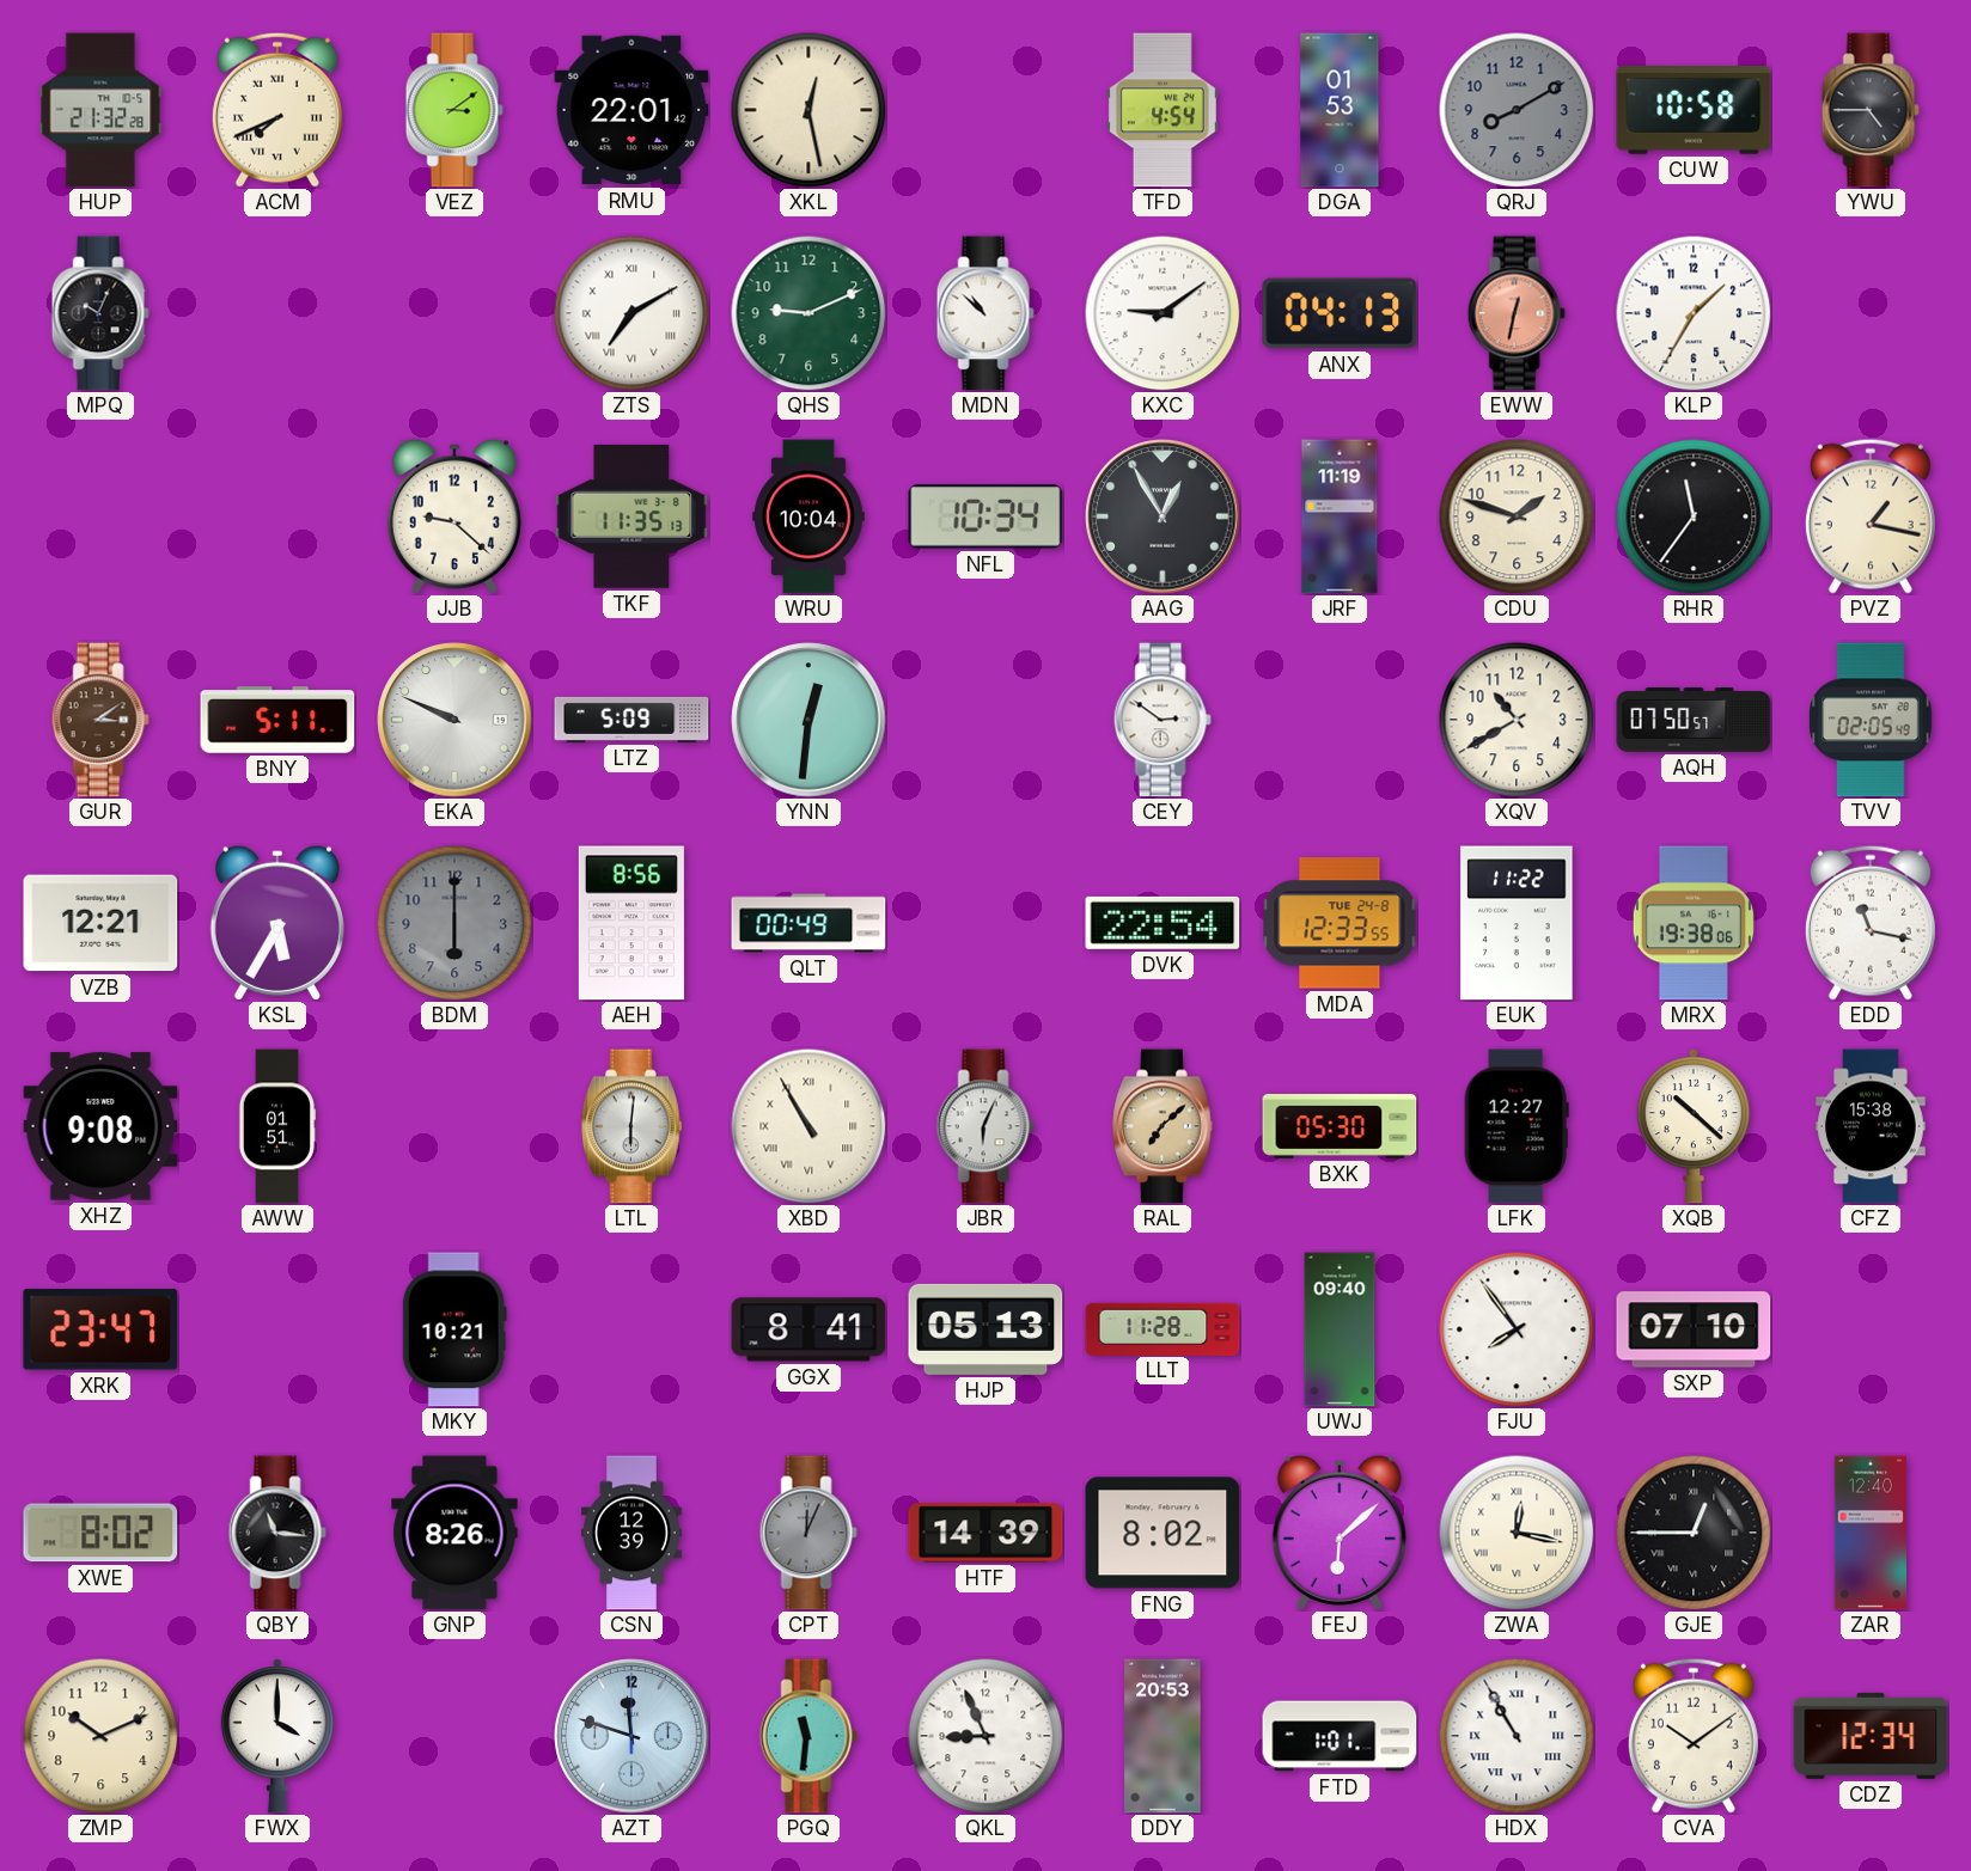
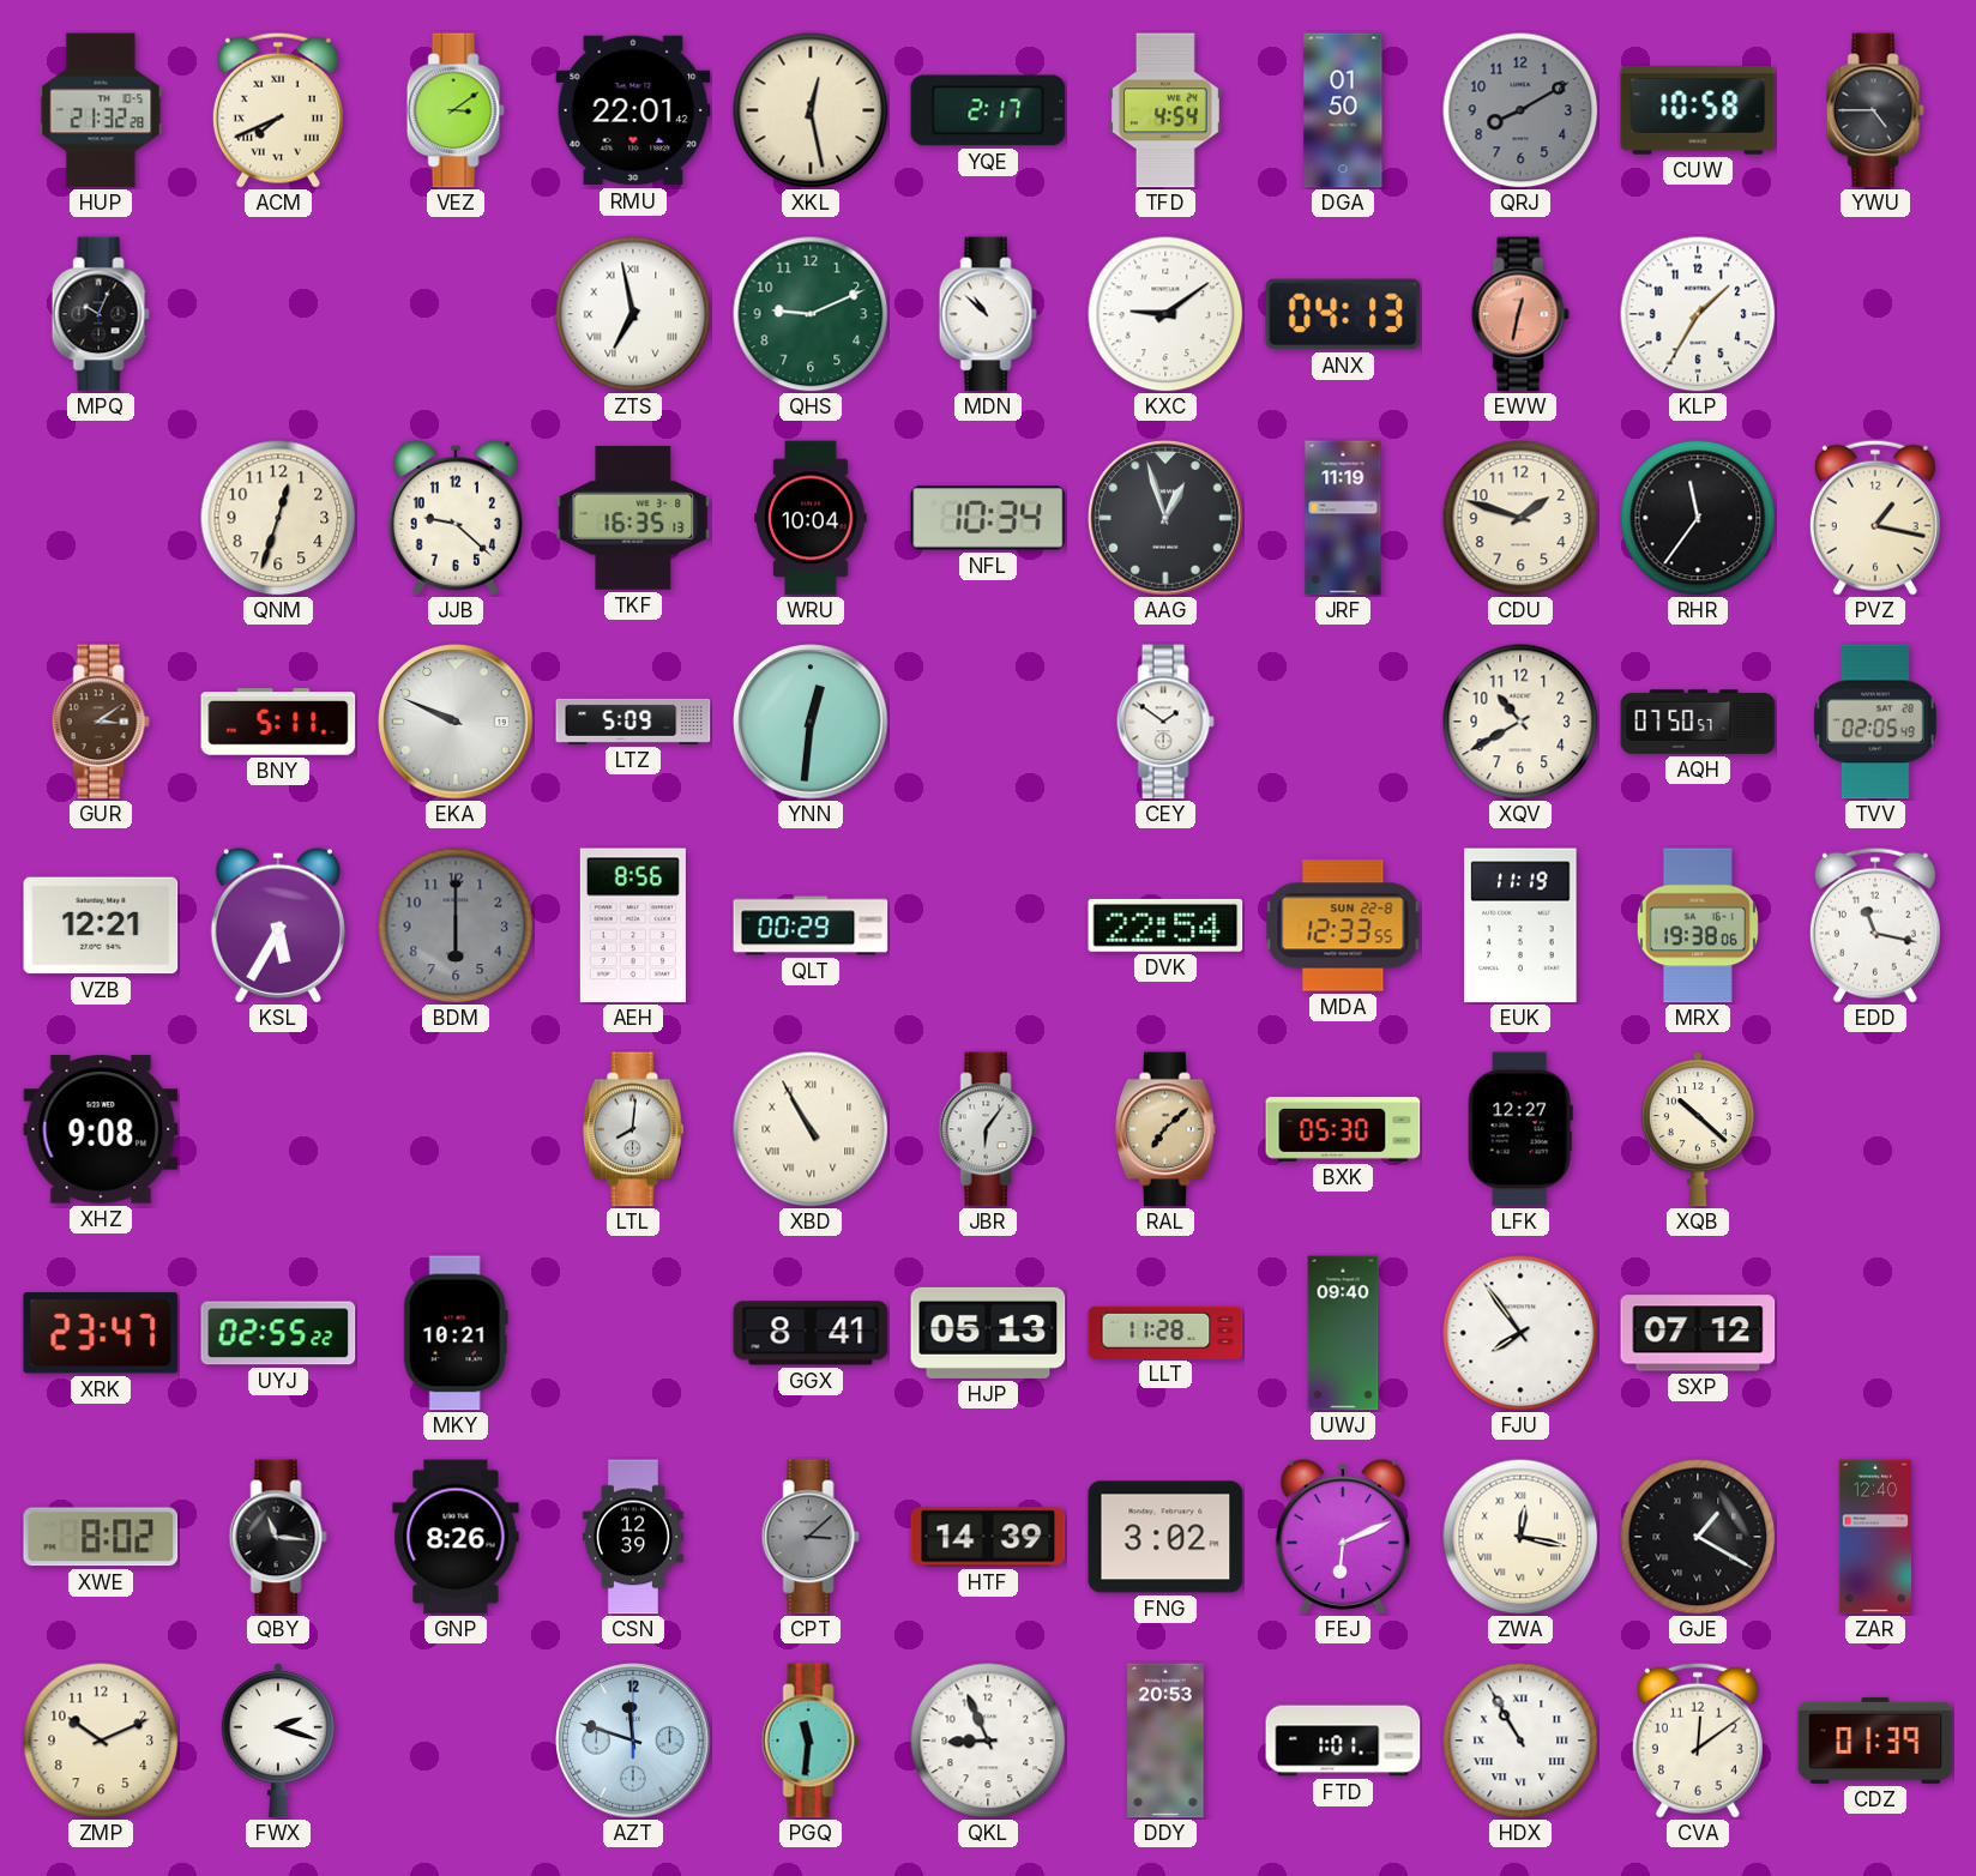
YQE: none -> 2:17 (988, 110)
DGA: 01:53 -> 01:50 (1343, 110)
ZTS: 7:10 -> 6:58 (633, 314)
QNM: none -> 12:33 (278, 518)
TKF: 11:35 -> 16:35 (633, 518)
AAG: 12:55 -> 12:57 (1165, 518)
CEY: 2:51 -> 1:51 (1165, 722)
QLT: 00:49 -> 00:29 (811, 925)
MDA date: TUE 24-8 -> SUN 22-8 (1343, 925)
EUK: 11:22 -> 11:19 (1520, 925)
AWW: 01:51 -> none (277, 1126)
LTL: 6:01 -> 8:01 (634, 1129)
JBR: 6:04 -> 6:06 (988, 1129)
CFZ: 15:38 -> none (1871, 1126)
UYJ: none -> 02:55 (278, 1333)
SXP: 07:10 -> 07:12 (1698, 1333)
CPT: 12:04 -> 3:08 (811, 1537)
FNG: 8:02 -> 3:02 (1165, 1537)
FEJ: 6:08 -> 6:11 (1343, 1537)
GJE: 12:45 -> 1:20 (1698, 1537)
FWX: 4:00 -> 2:18 (278, 1741)
CVA: 10:09 -> 12:09 (1698, 1741)
CDZ: 12:34 -> 01:39 (1875, 1741)
